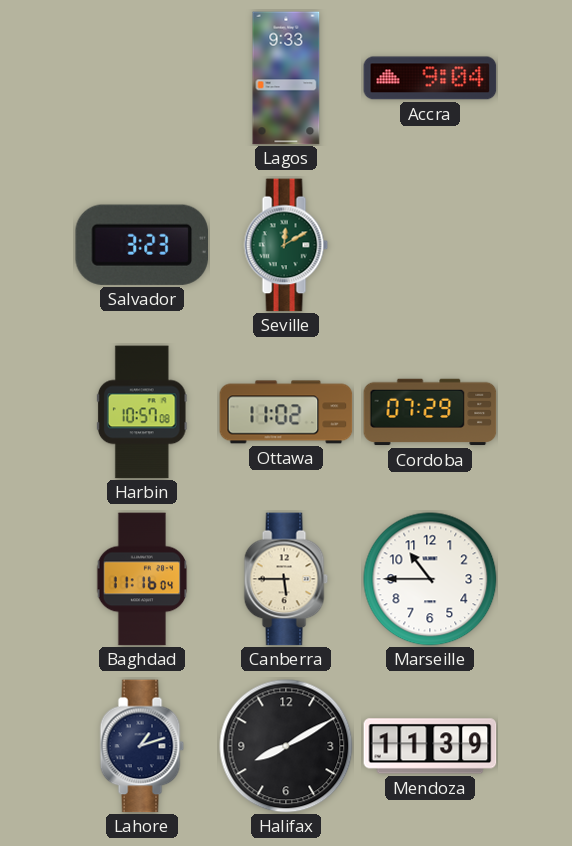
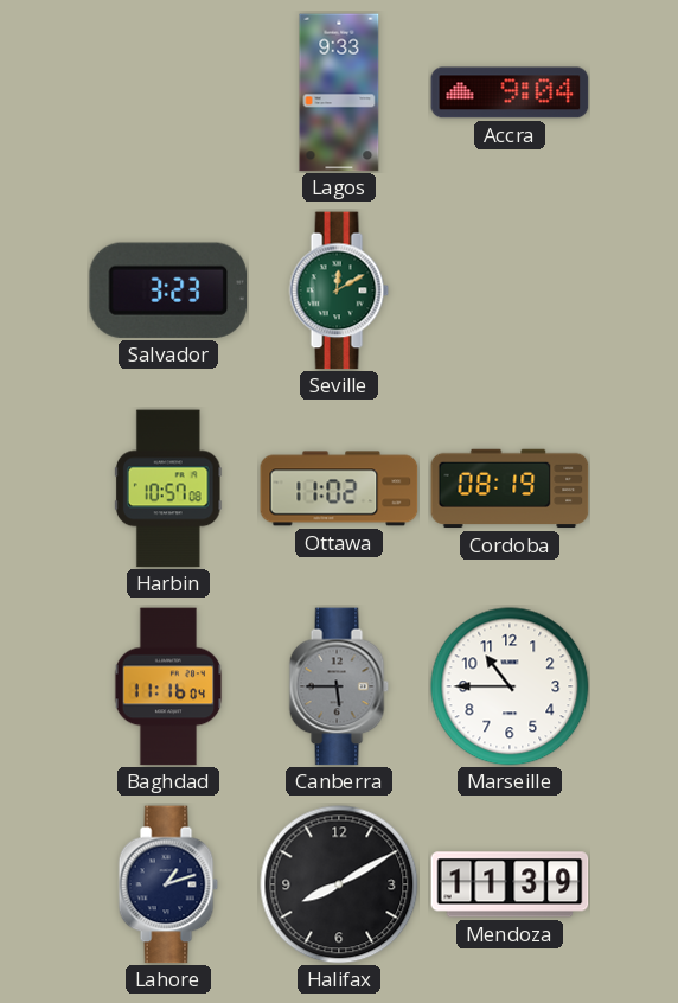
Cordoba: 07:29 -> 08:19 (510, 488)
Canberra dial: cream -> grey (339, 686)
